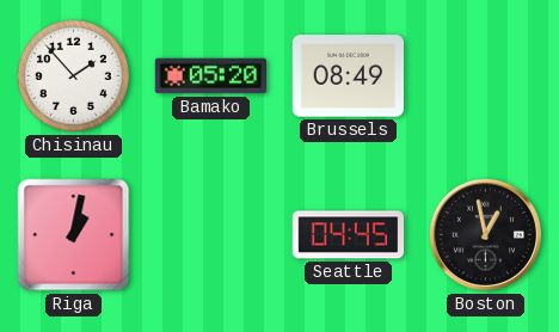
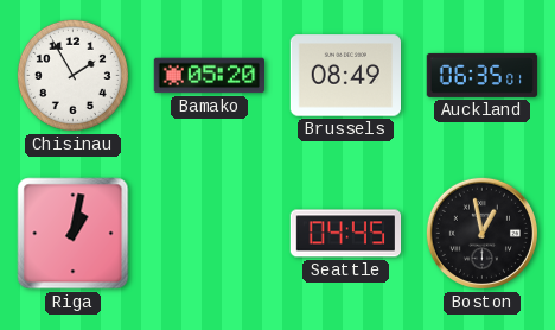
Chisinau: 1:53 -> 1:55 (72, 75)
Auckland: none -> 06:35 (483, 75)
